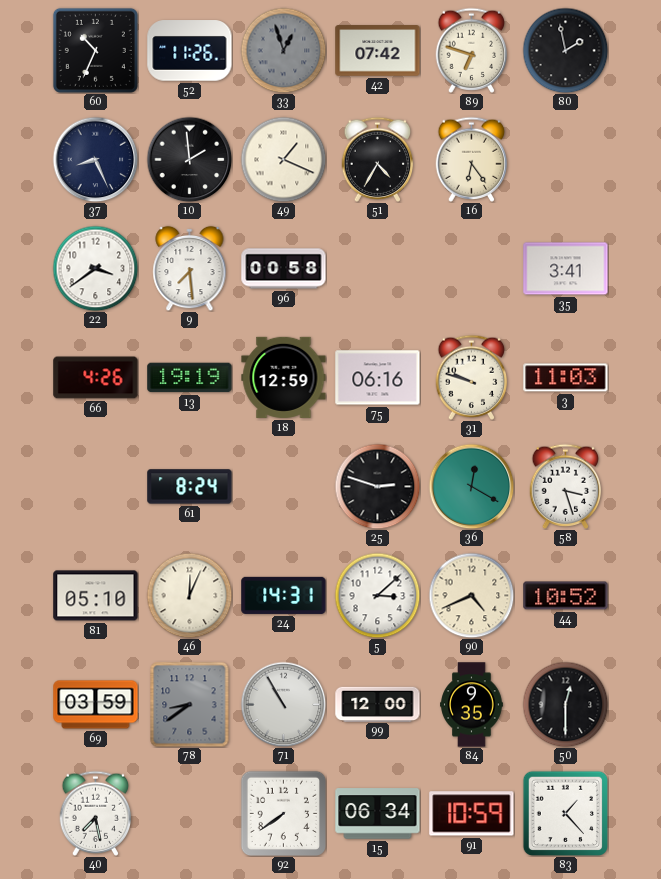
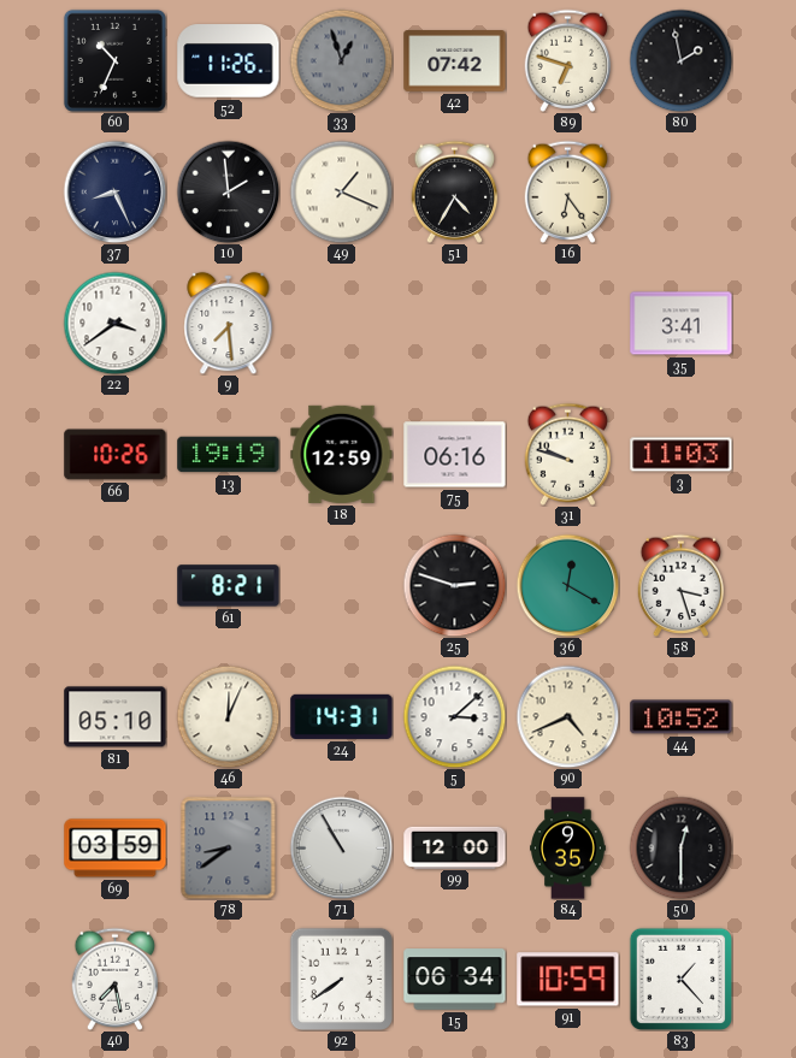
96: 00:58 -> none (284, 269)
66: 4:26 -> 10:26 (116, 455)
61: 8:24 -> 8:21 (229, 586)
